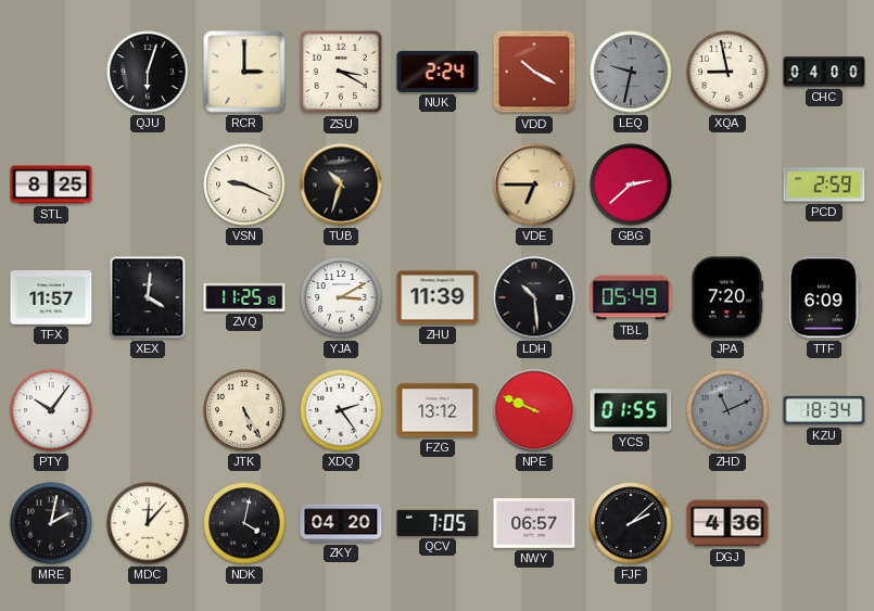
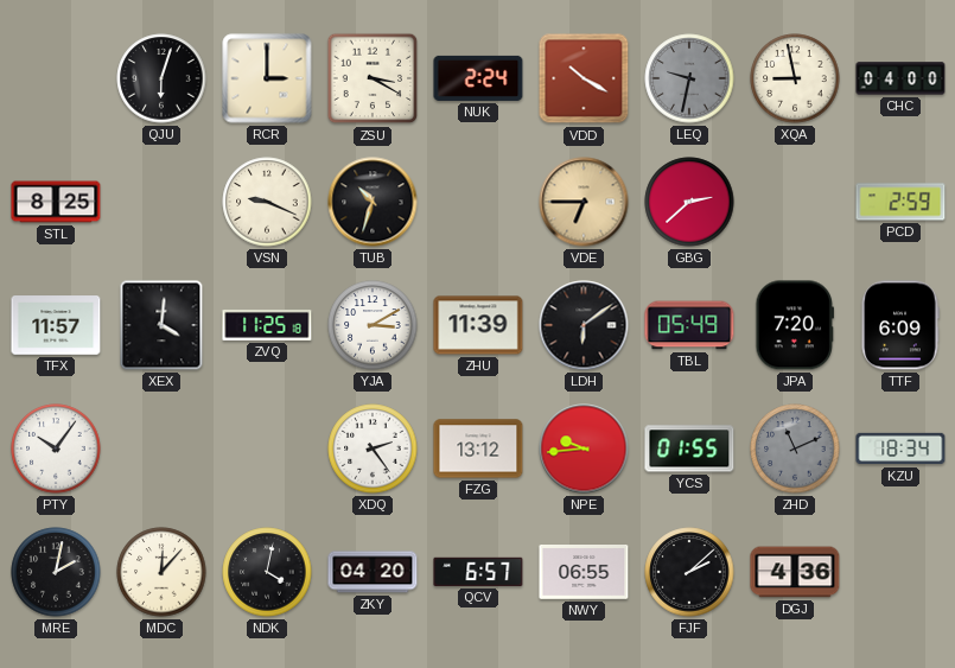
LDH: 10:29 -> 6:09 (584, 325)
JTK: 5:25 -> none (244, 410)
NPE: 9:49 -> 9:44 (584, 448)
QCV: 7:05 -> 6:57 (478, 572)
NWY: 06:57 -> 06:55 (584, 573)
